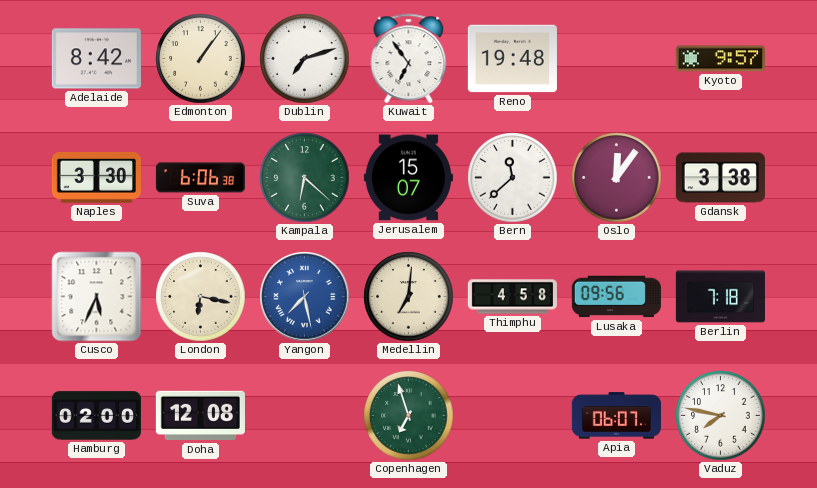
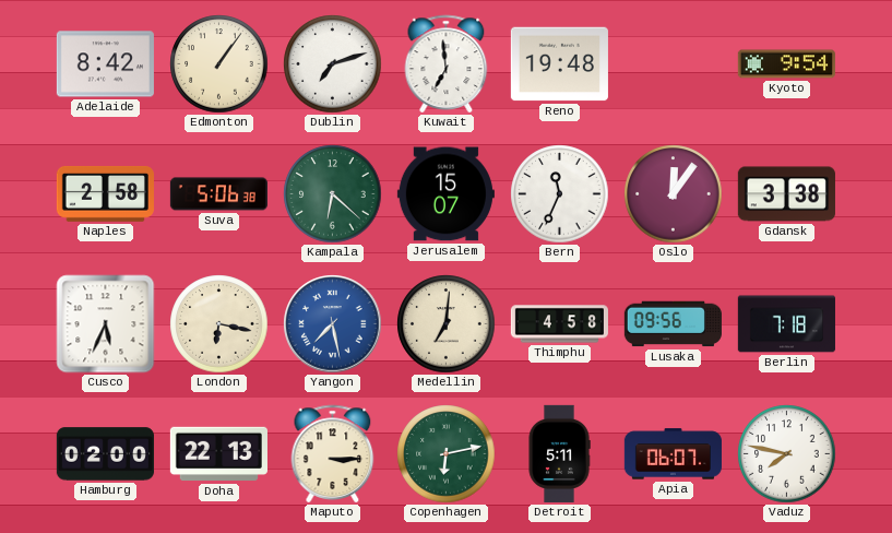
Kuwait: 6:54 -> 6:59 (447, 63)
Kyoto: 9:57 -> 9:54 (786, 64)
Naples: 3:30 -> 2:58 (105, 193)
Suva: 6:06 -> 5:06 (218, 194)
Bern: 11:38 -> 11:34 (560, 194)
Doha: 12:08 -> 22:13 (218, 454)
Maputo: none -> 3:15 (333, 453)
Copenhagen: 6:57 -> 6:13 (447, 454)
Detroit: none -> 5:11 (559, 453)
